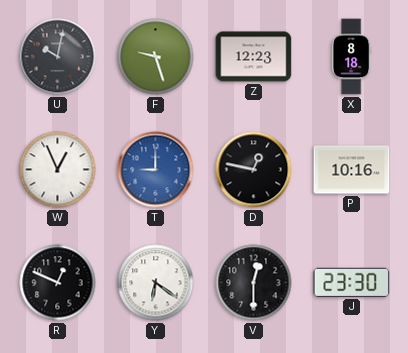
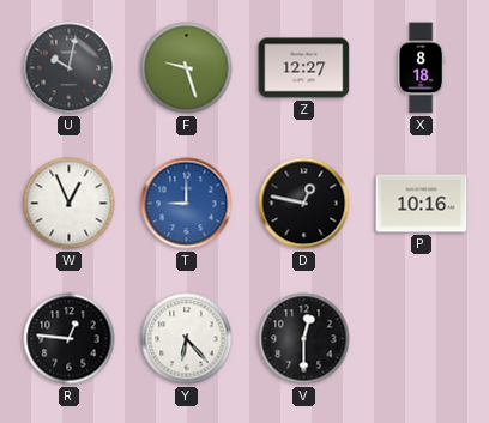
Z: 12:23 -> 12:27 (304, 68)
R: 12:49 -> 12:46 (70, 339)
Y: 6:21 -> 6:23 (187, 339)
J: 23:30 -> none (352, 282)
